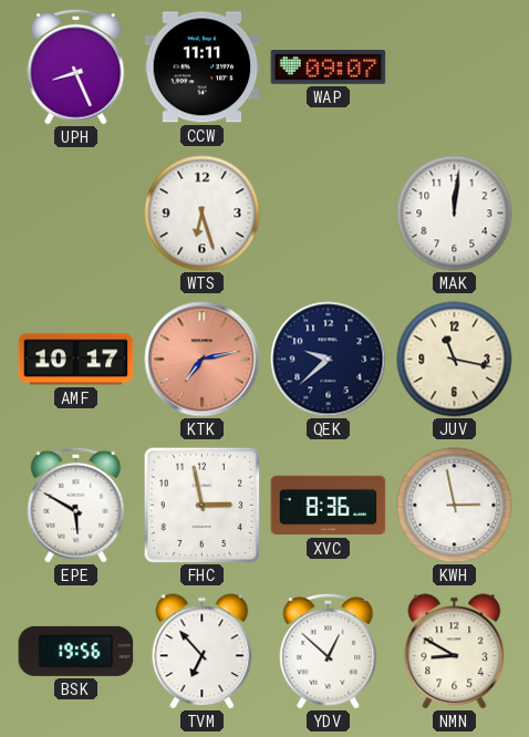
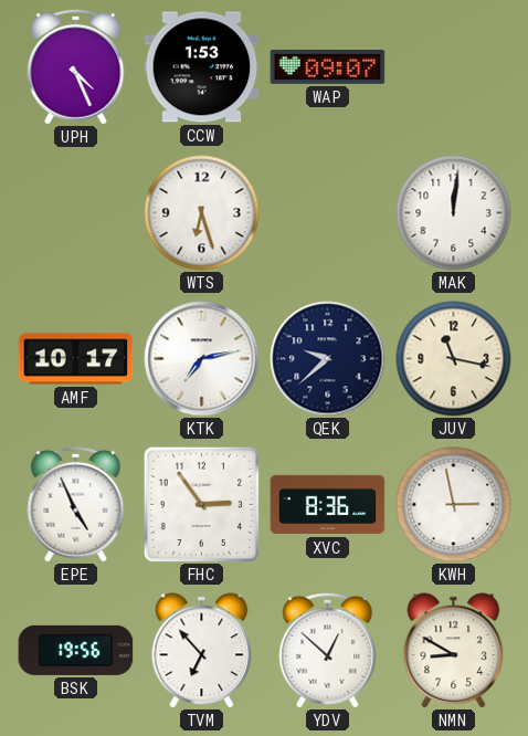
UPH: 8:26 -> 4:26 (76, 66)
CCW: 11:11 -> 1:53 (202, 67)
KTK dial: salmon -> white (202, 359)
EPE: 5:50 -> 4:56 (76, 504)
FHC: 2:58 -> 2:54 (201, 504)
